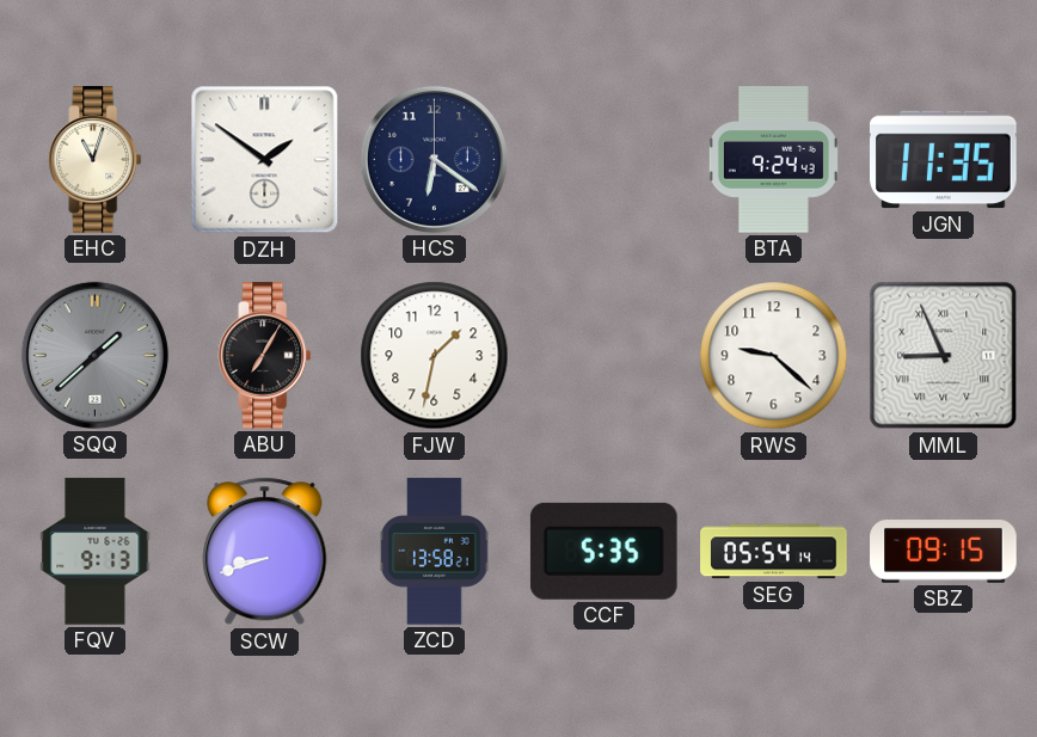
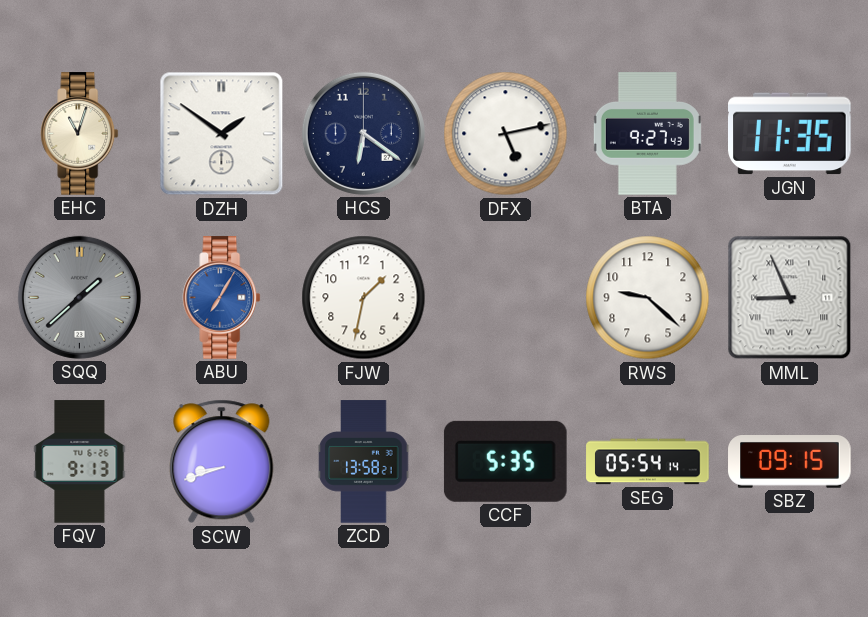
DFX: none -> 5:13 (506, 134)
BTA: 9:24 -> 9:27 (647, 134)
ABU dial: black -> blue (222, 298)
